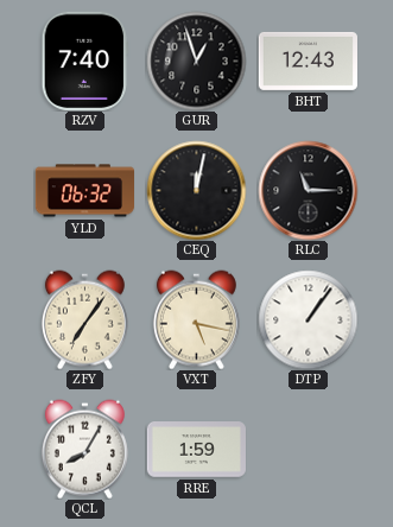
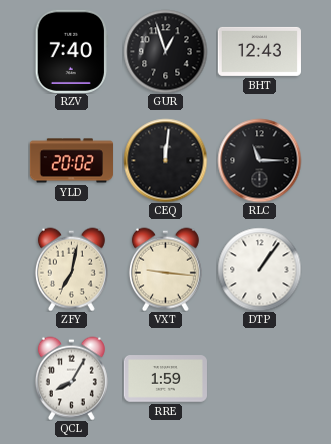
YLD: 06:32 -> 20:02 (71, 161)
CEQ: 12:02 -> 12:01 (165, 160)
ZFY: 7:06 -> 7:02 (71, 269)
VXT: 5:17 -> 9:16 (165, 269)
